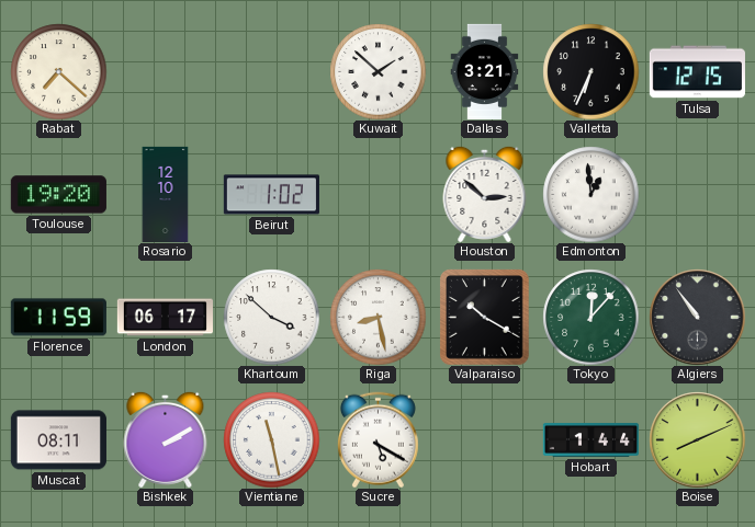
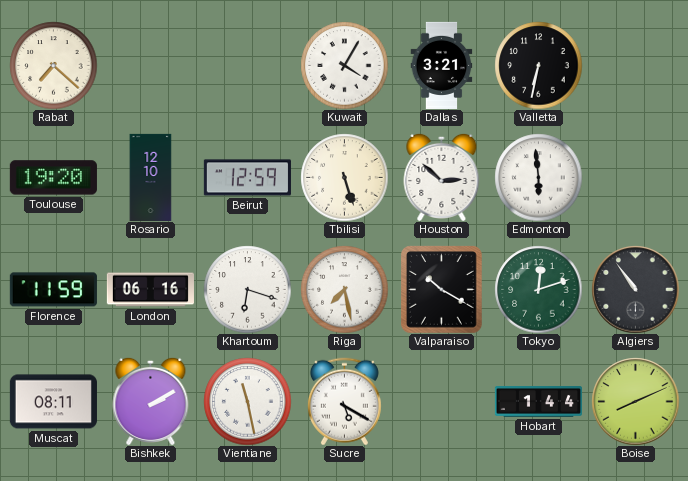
Kuwait: 1:52 -> 4:05 (344, 65)
Valletta: 6:34 -> 6:32 (538, 65)
Tulsa: 12:15 -> none (697, 72)
Beirut: 1:02 -> 12:59 (247, 178)
Tbilisi: none -> 5:27 (344, 177)
Edmonton: 12:59 -> 5:59 (538, 177)
London: 06:17 -> 06:16 (150, 290)
Khartoum: 3:52 -> 6:18 (247, 289)
Riga: 8:28 -> 7:28 (344, 289)
Tokyo: 12:07 -> 12:12 (538, 289)
